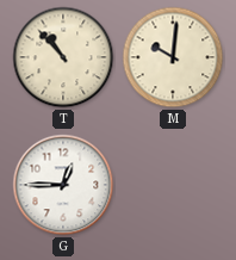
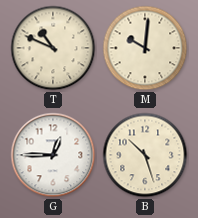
T: 10:53 -> 10:49 (53, 48)
B: none -> 10:27 (145, 155)
